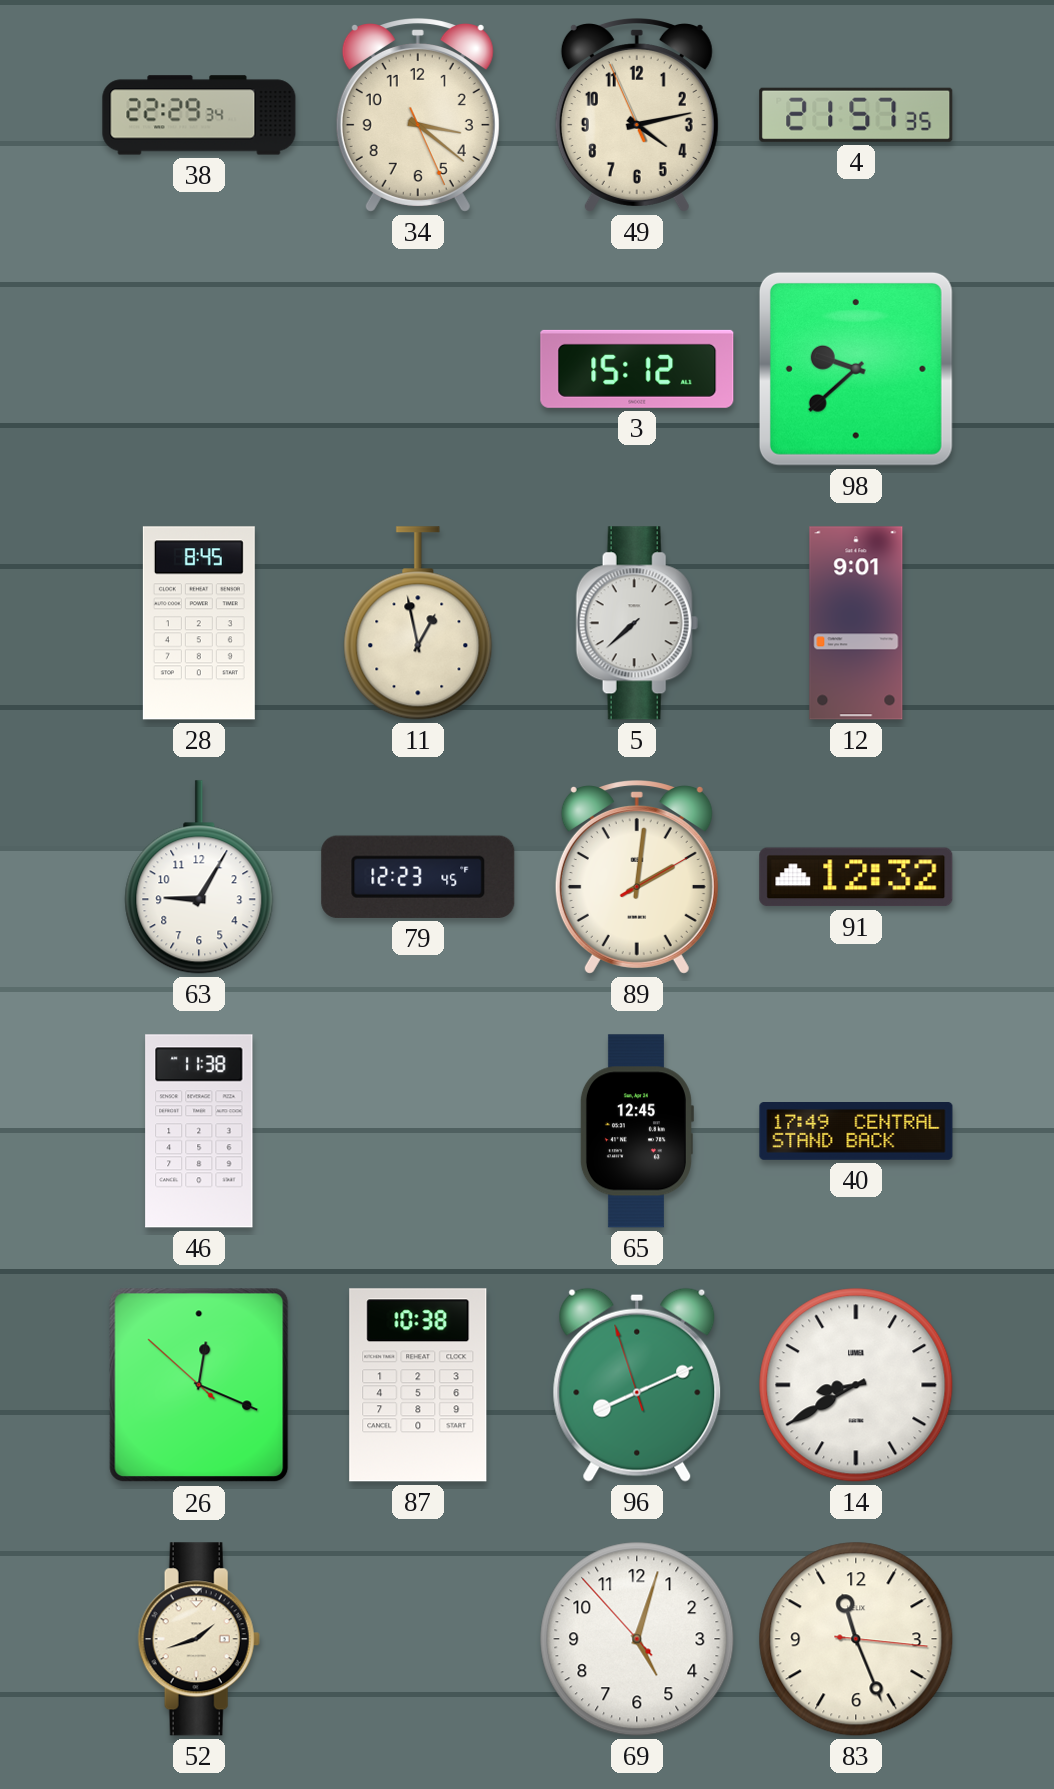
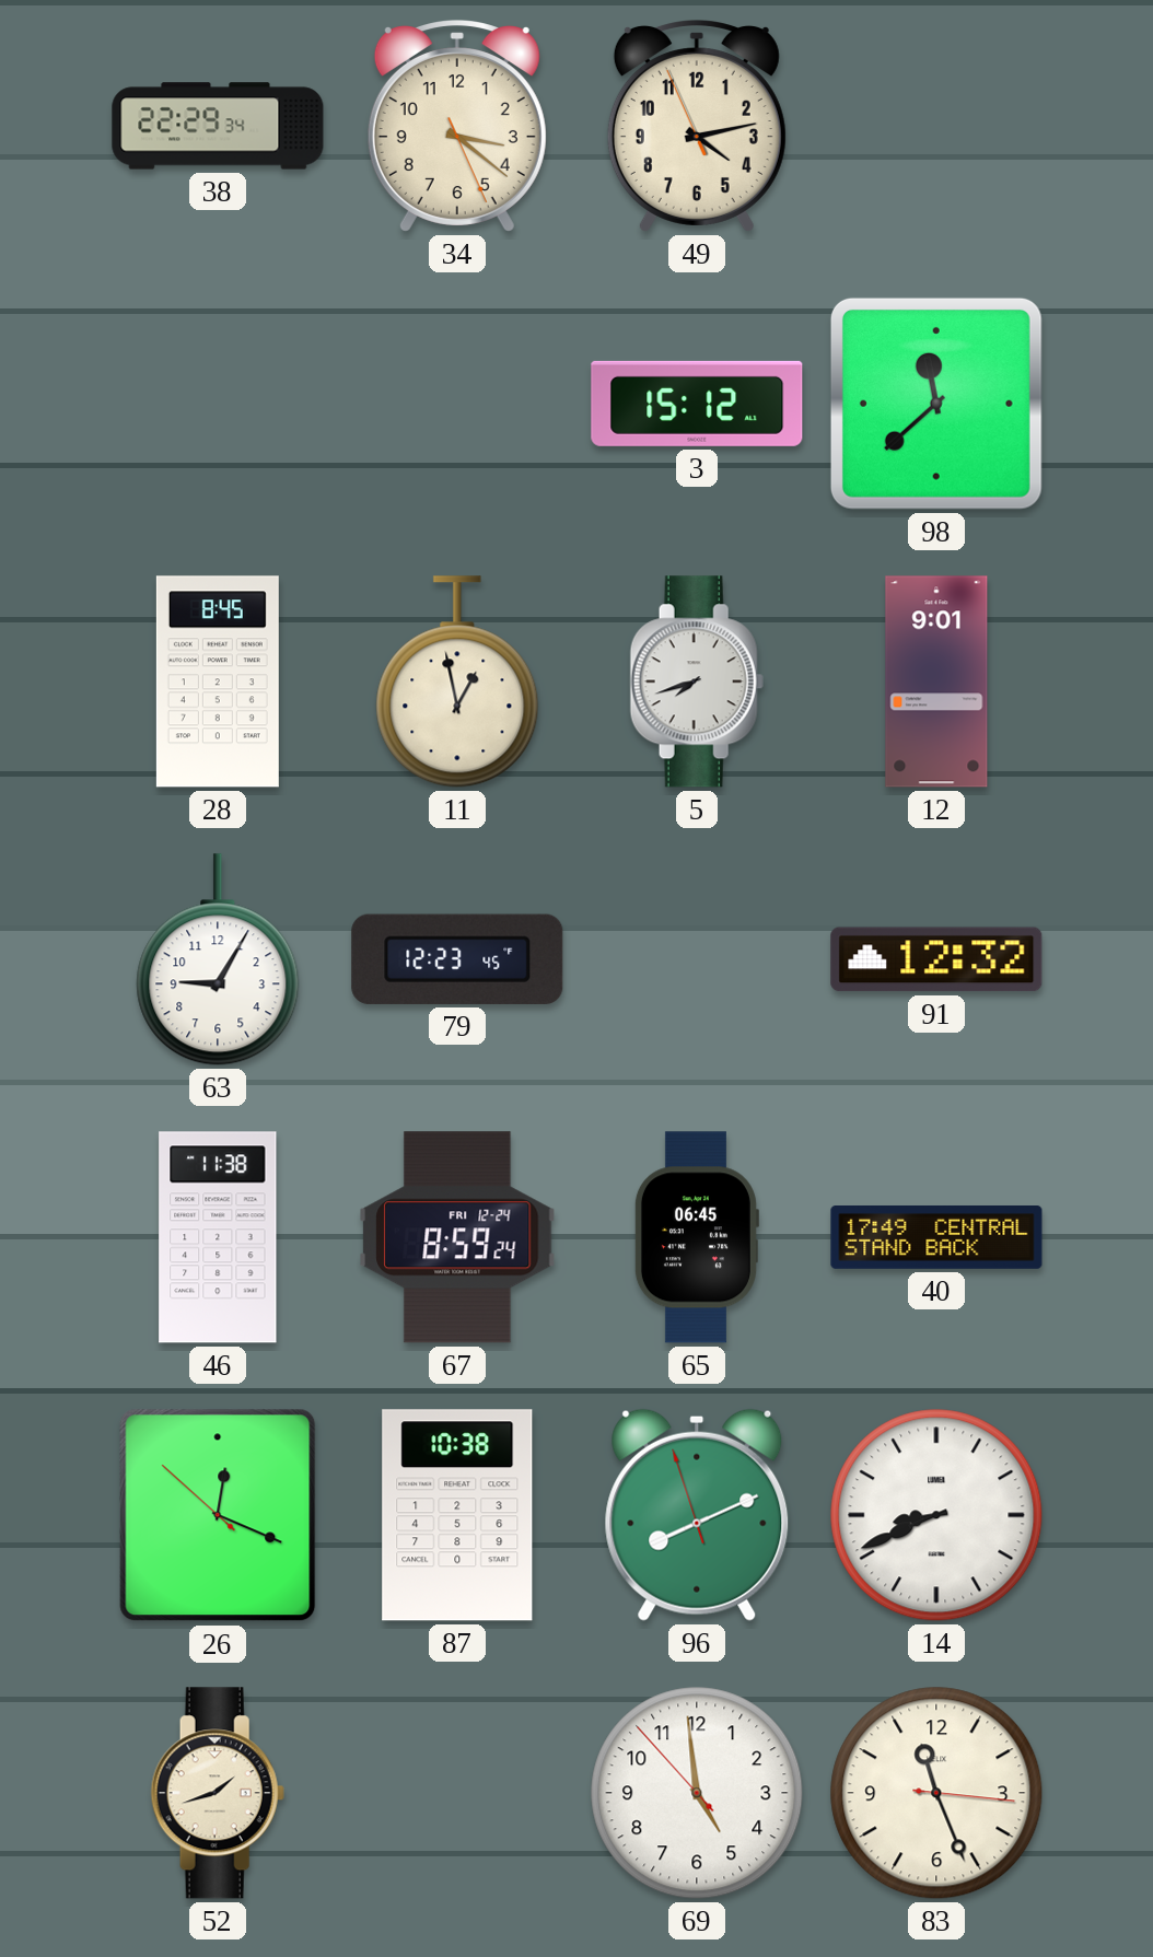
4: 21:57 -> none (856, 115)
98: 9:38 -> 11:38 (936, 404)
5: 7:38 -> 7:42 (697, 682)
89: 2:01 -> none (637, 878)
67: none -> 8:59 (457, 1237)
65: 12:45 -> 06:45 (696, 1237)
14: 8:40 -> 8:41 (936, 1515)
69: 5:02 -> 4:58 (697, 1793)
